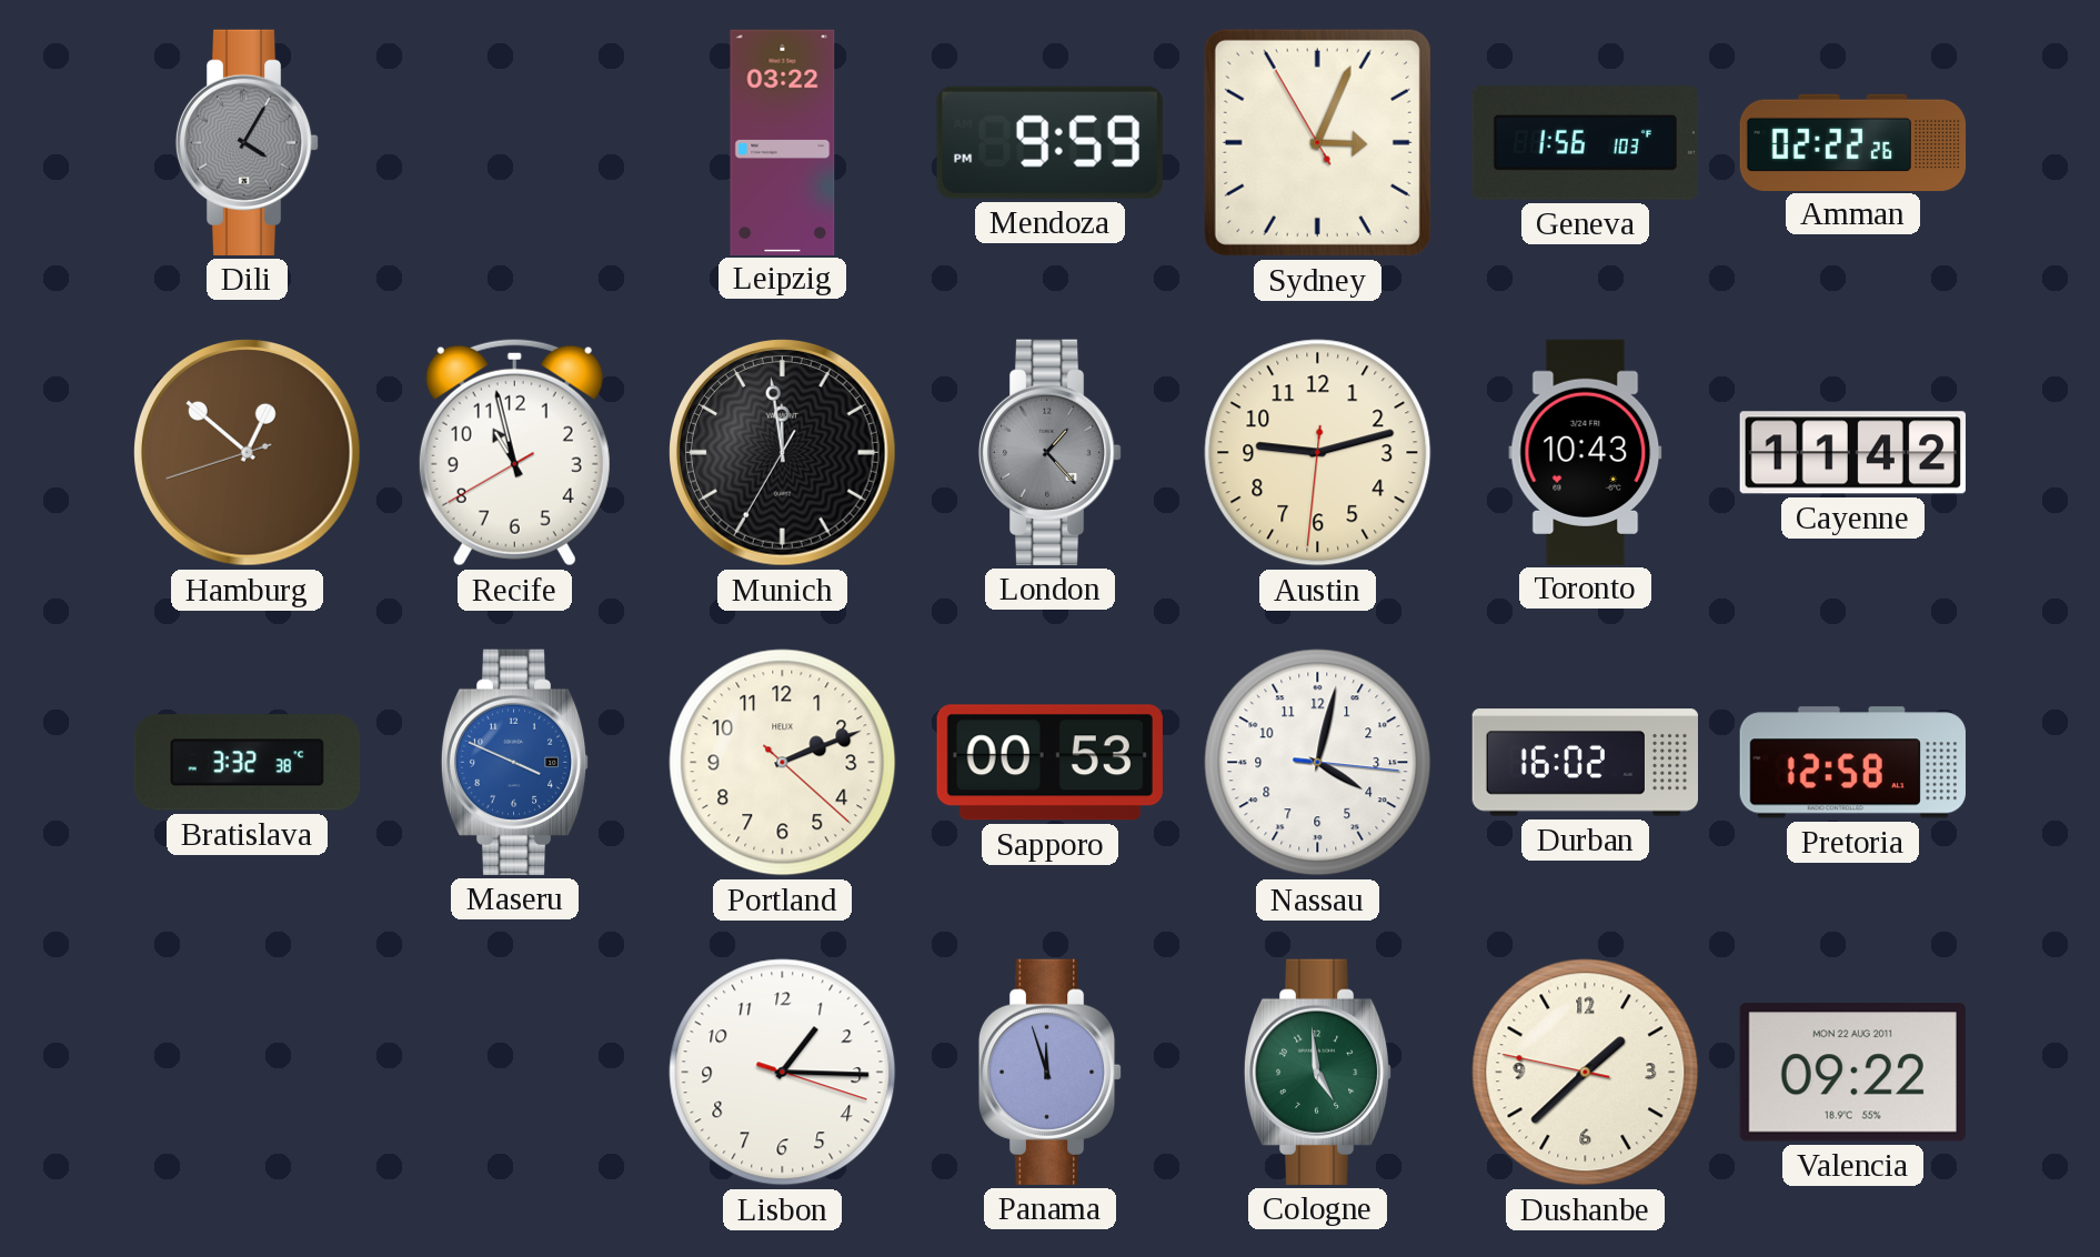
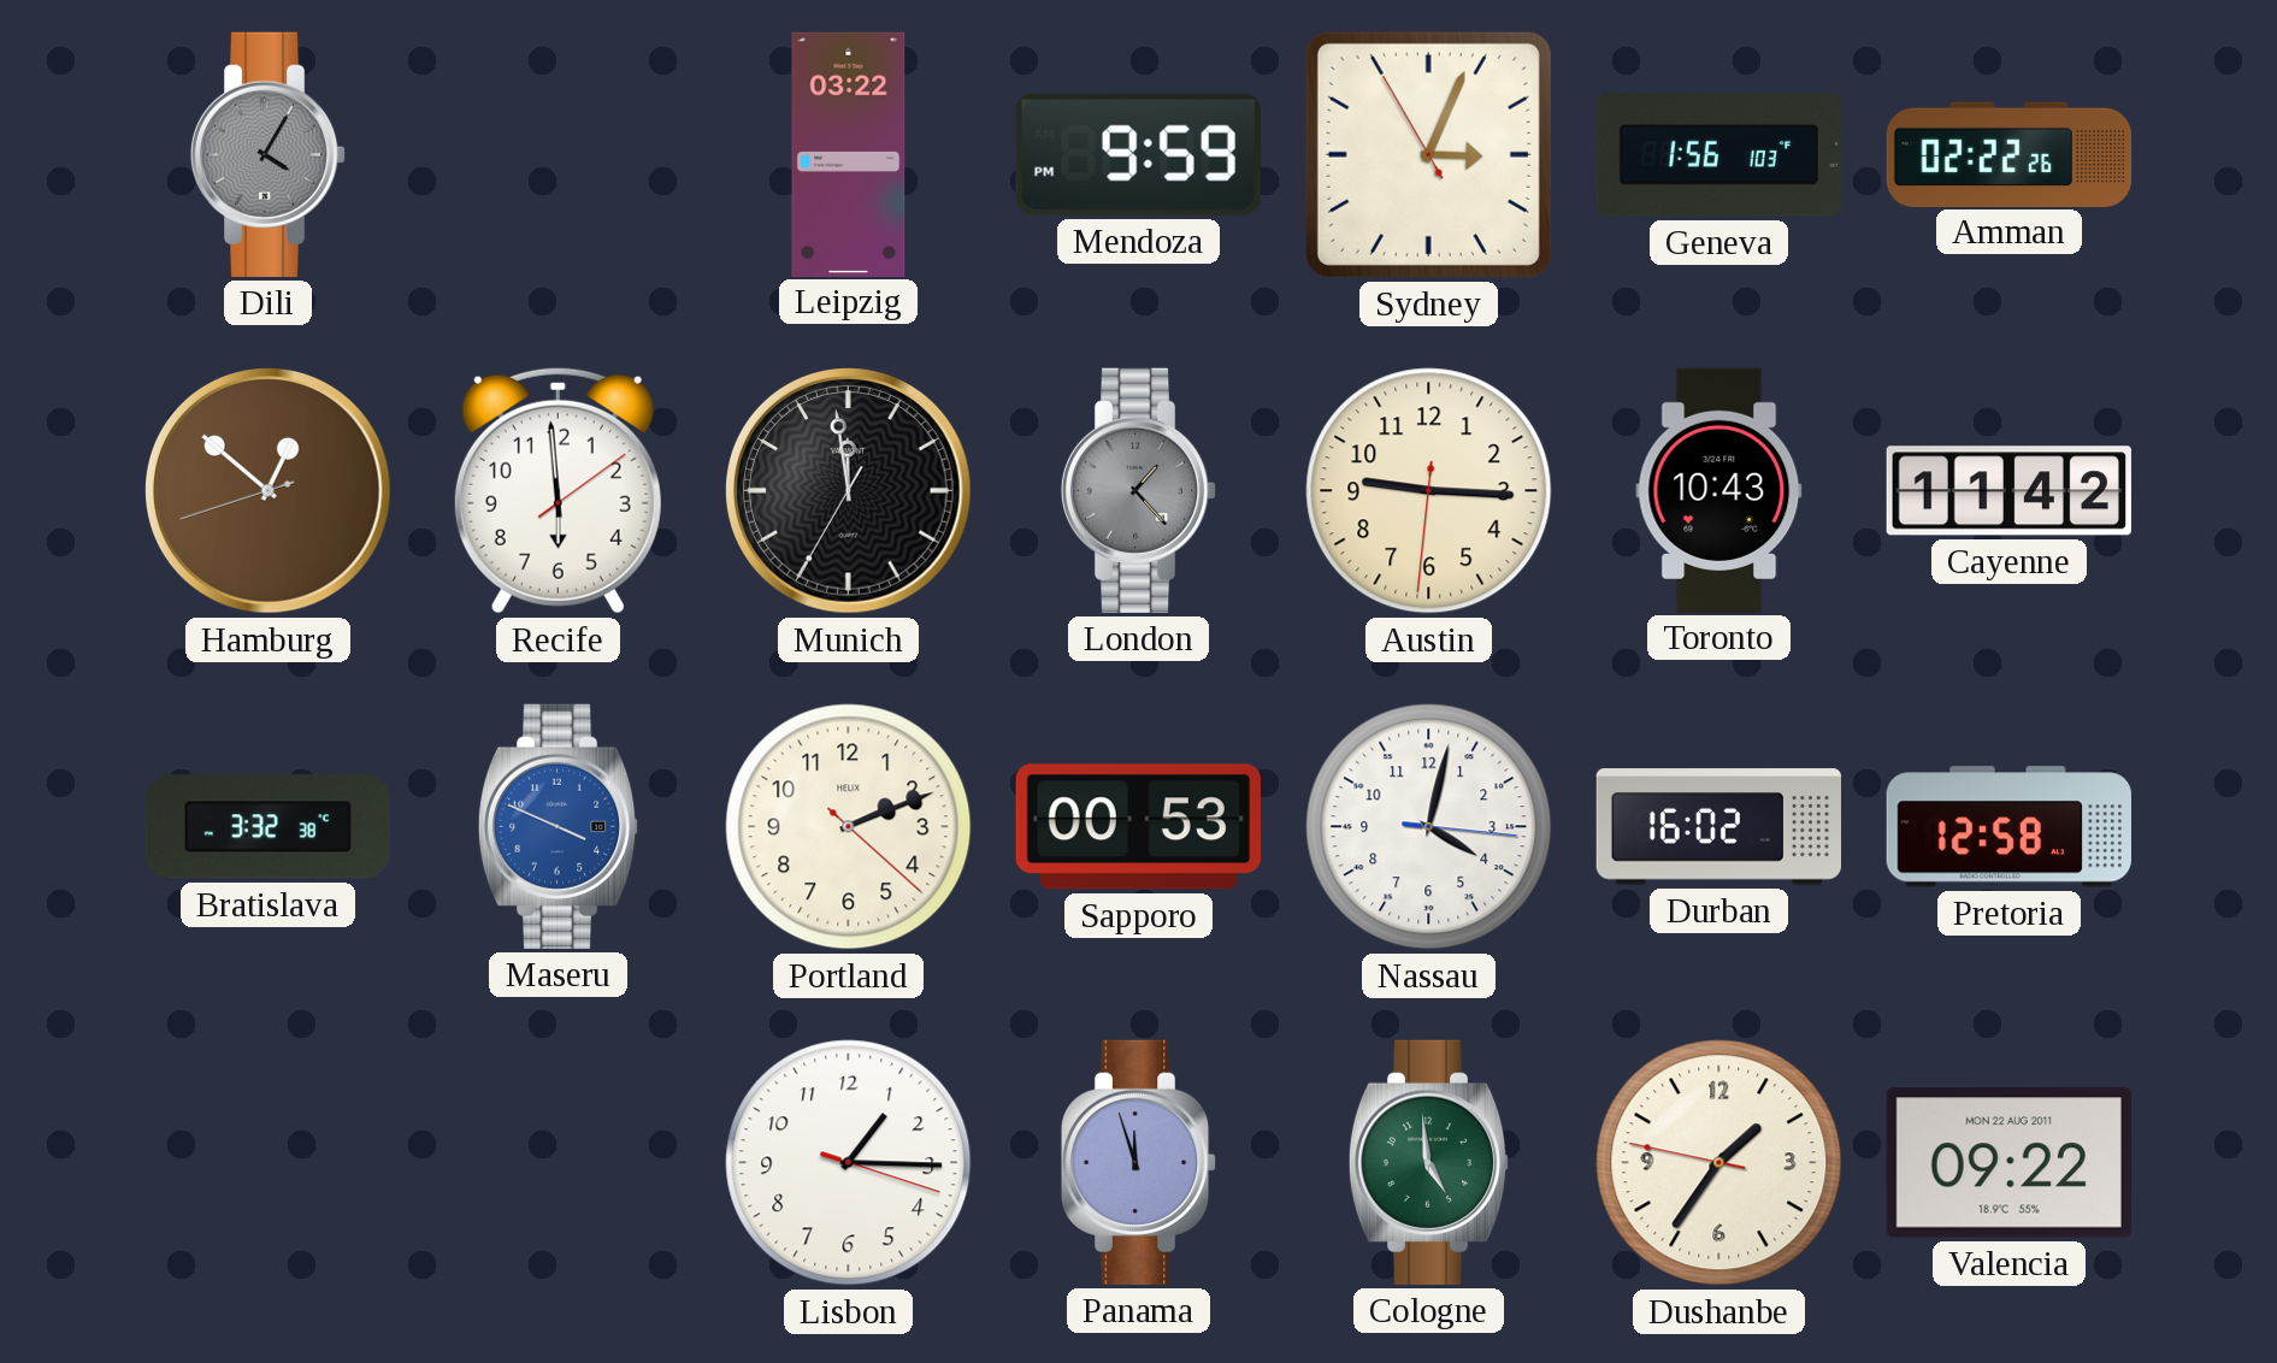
Recife: 10:57 -> 5:59 (558, 490)
Austin: 9:12 -> 9:15 (1429, 491)
Dushanbe: 1:37 -> 1:35 (1719, 1163)
